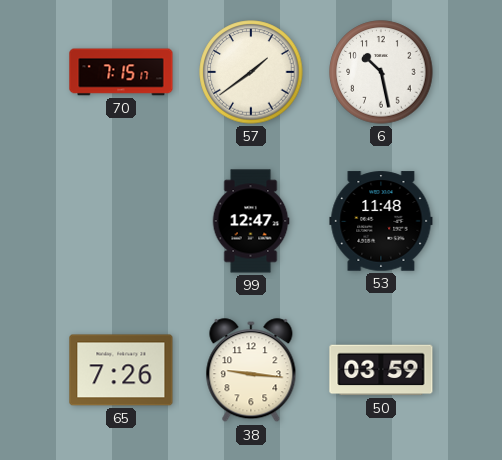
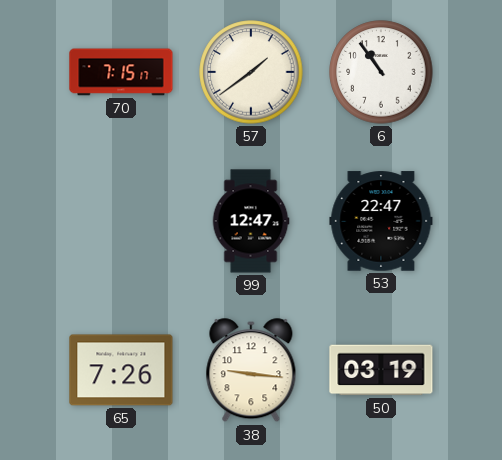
6: 10:28 -> 10:54 (381, 72)
53: 11:48 -> 22:47 (381, 221)
50: 03:59 -> 03:19 (381, 370)
